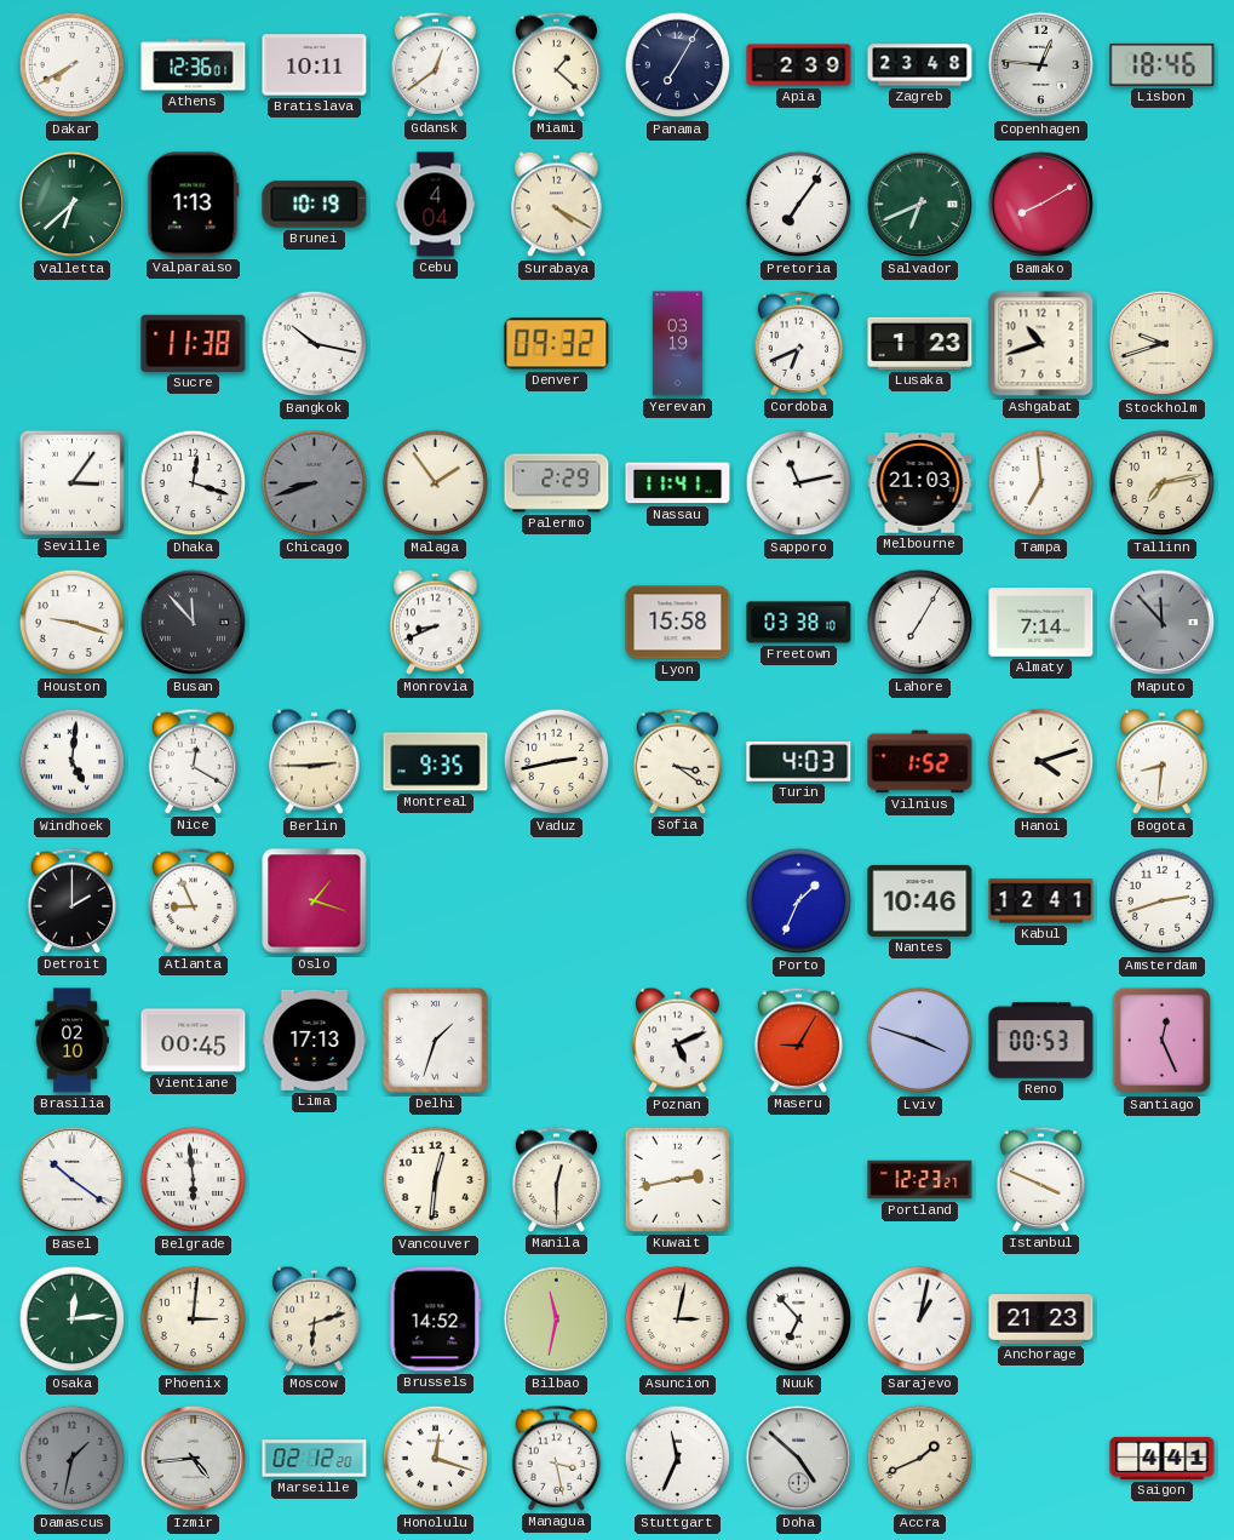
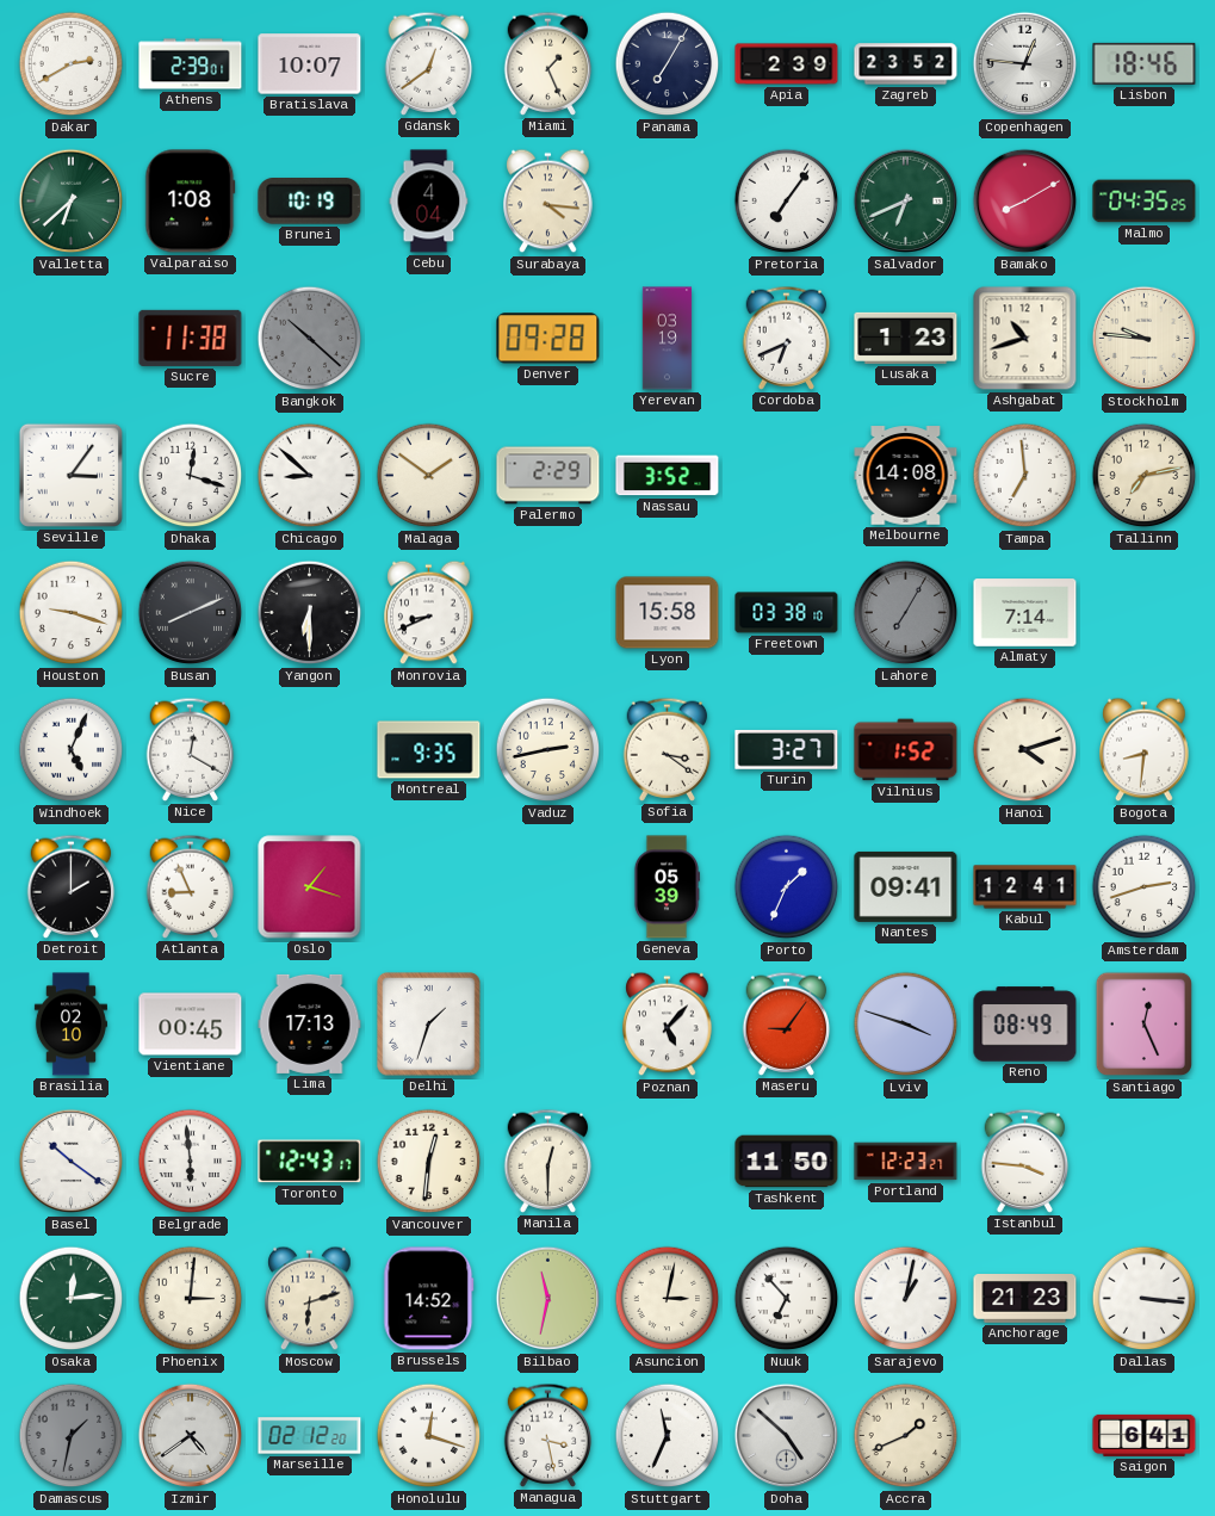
Dakar: 7:40 -> 2:40 (72, 64)
Athens: 12:36 -> 2:39 (191, 64)
Bratislava: 10:11 -> 10:07 (310, 64)
Miami: 1:22 -> 1:26 (548, 63)
Zagreb: 23:48 -> 23:52 (906, 64)
Valparaiso: 1:13 -> 1:08 (191, 202)
Surabaya: 4:20 -> 4:16 (548, 202)
Malmo: none -> 04:35 (1145, 202)
Bangkok: 10:17 -> 10:22 (310, 339)
Bangkok dial: white -> grey (310, 339)
Denver: 09:32 -> 09:28 (548, 339)
Stockholm: 9:42 -> 9:46 (1145, 339)
Chicago: 8:42 -> 8:52 (310, 476)
Chicago dial: grey -> white (310, 476)
Malaga: 1:54 -> 1:51 (429, 476)
Nassau: 11:41 -> 3:52 (668, 476)
Sapporo: 11:13 -> none (799, 483)
Melbourne: 21:03 -> 14:08 (906, 476)
Busan: 11:53 -> 8:11 (191, 613)
Yangon: none -> 6:30 (310, 613)
Lahore dial: white -> grey (906, 613)
Maputo: 11:53 -> none (1163, 623)
Windhoek: 5:01 -> 5:04 (72, 750)
Berlin: 2:45 -> none (315, 762)
Turin: 4:03 -> 3:27 (787, 749)
Geneva: none -> 05:39 (665, 887)
Nantes: 10:46 -> 09:41 (906, 886)
Poznan: 5:11 -> 5:07 (668, 1025)
Maseru: 9:05 -> 9:06 (787, 1023)
Reno: 00:53 -> 08:49 (1025, 1025)
Toronto: none -> 12:43 (310, 1162)
Kuwait: 2:43 -> none (677, 1179)
Tashkent: none -> 11:50 (787, 1162)
Istanbul: 3:49 -> 3:46 (1025, 1161)
Dallas: none -> 3:16 (1145, 1299)
Izmir: 4:44 -> 4:39 (191, 1436)
Saigon: 4:41 -> 6:41 (1145, 1435)
